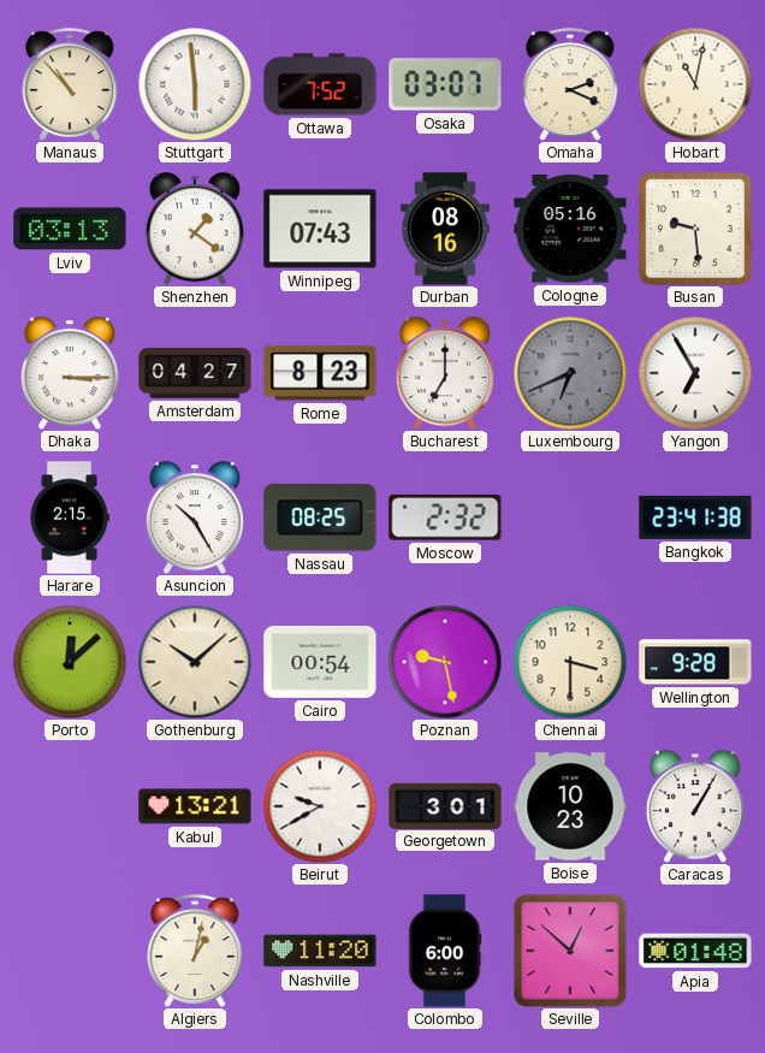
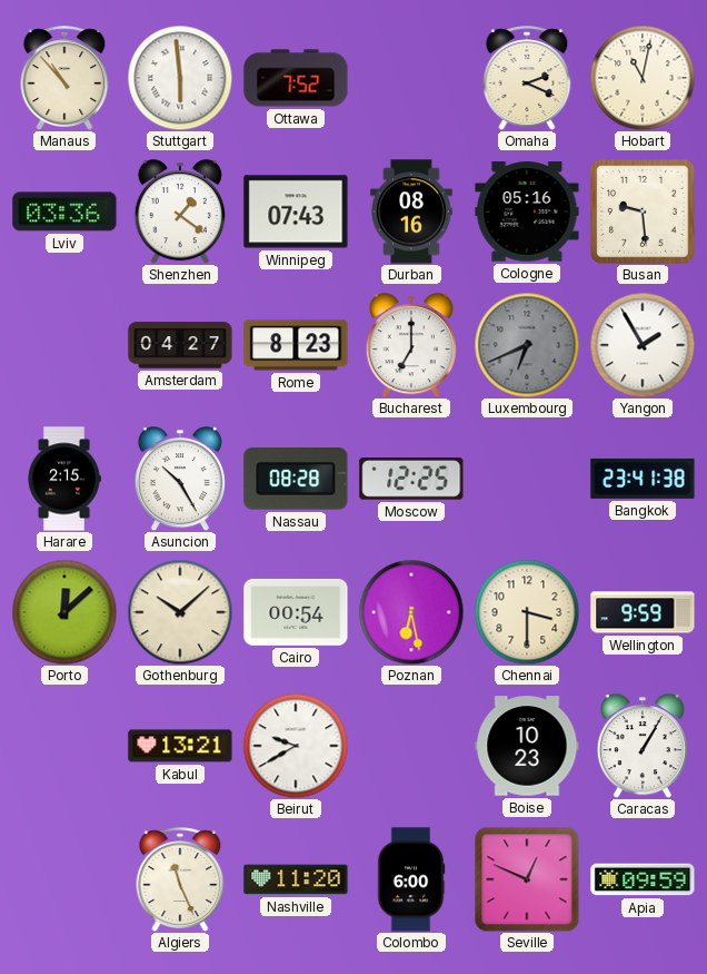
Osaka: 03:07 -> none (445, 84)
Lviv: 03:13 -> 03:36 (64, 211)
Dhaka: 3:15 -> none (70, 373)
Yangon: 6:55 -> 1:55 (643, 345)
Nassau: 08:25 -> 08:28 (296, 479)
Moscow: 2:32 -> 12:25 (411, 480)
Poznan: 9:28 -> 6:28 (411, 612)
Wellington: 9:28 -> 9:59 (643, 612)
Georgetown: 3:01 -> none (445, 805)
Algiers: 1:02 -> 11:26 (180, 879)
Seville: 12:52 -> 12:49 (527, 879)
Apia: 01:48 -> 09:59 (643, 879)
